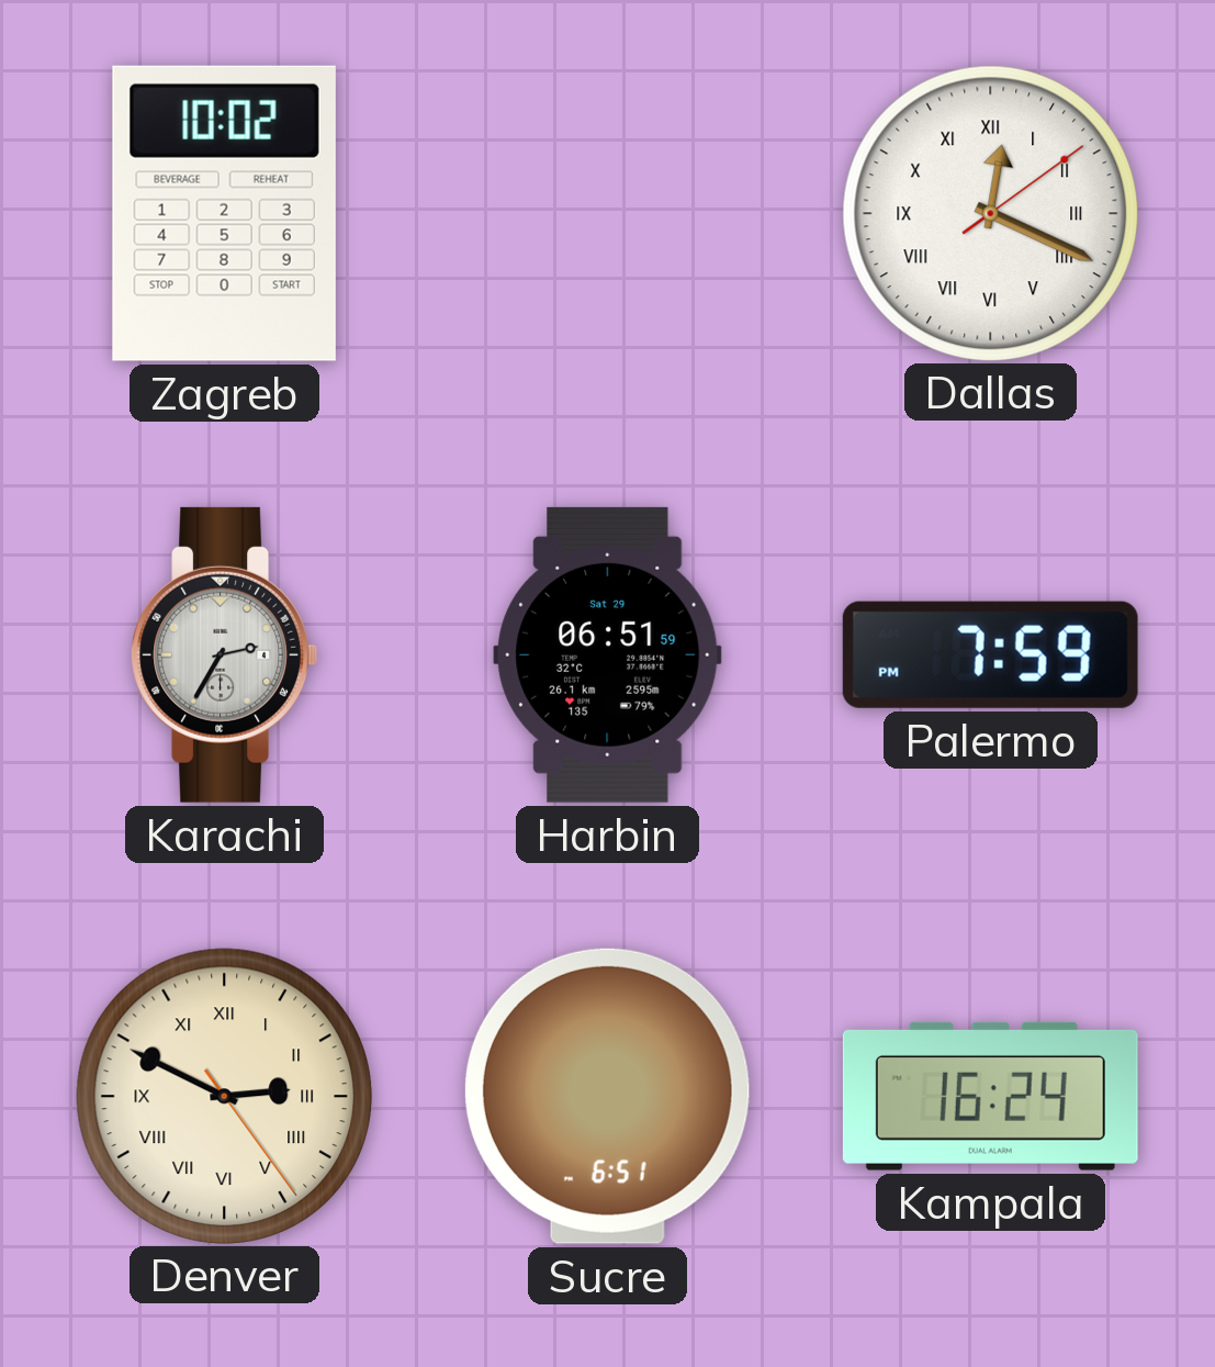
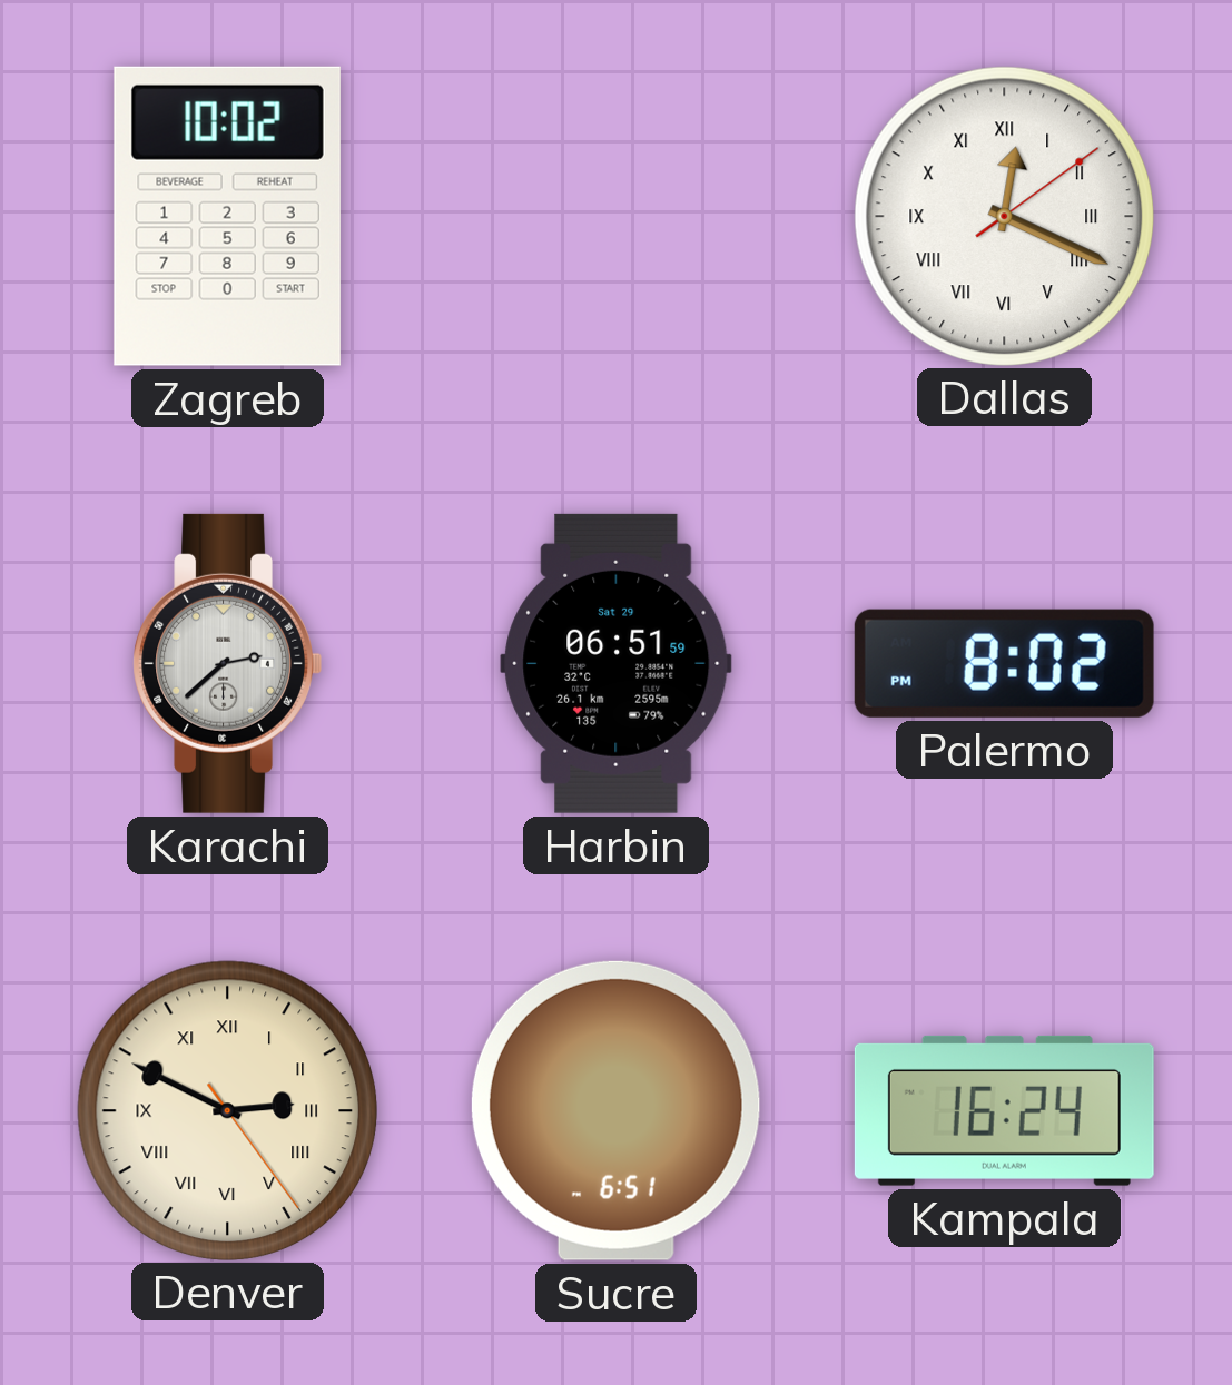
Karachi: 2:35 -> 2:38 (227, 663)
Palermo: 7:59 -> 8:02 (1004, 663)
